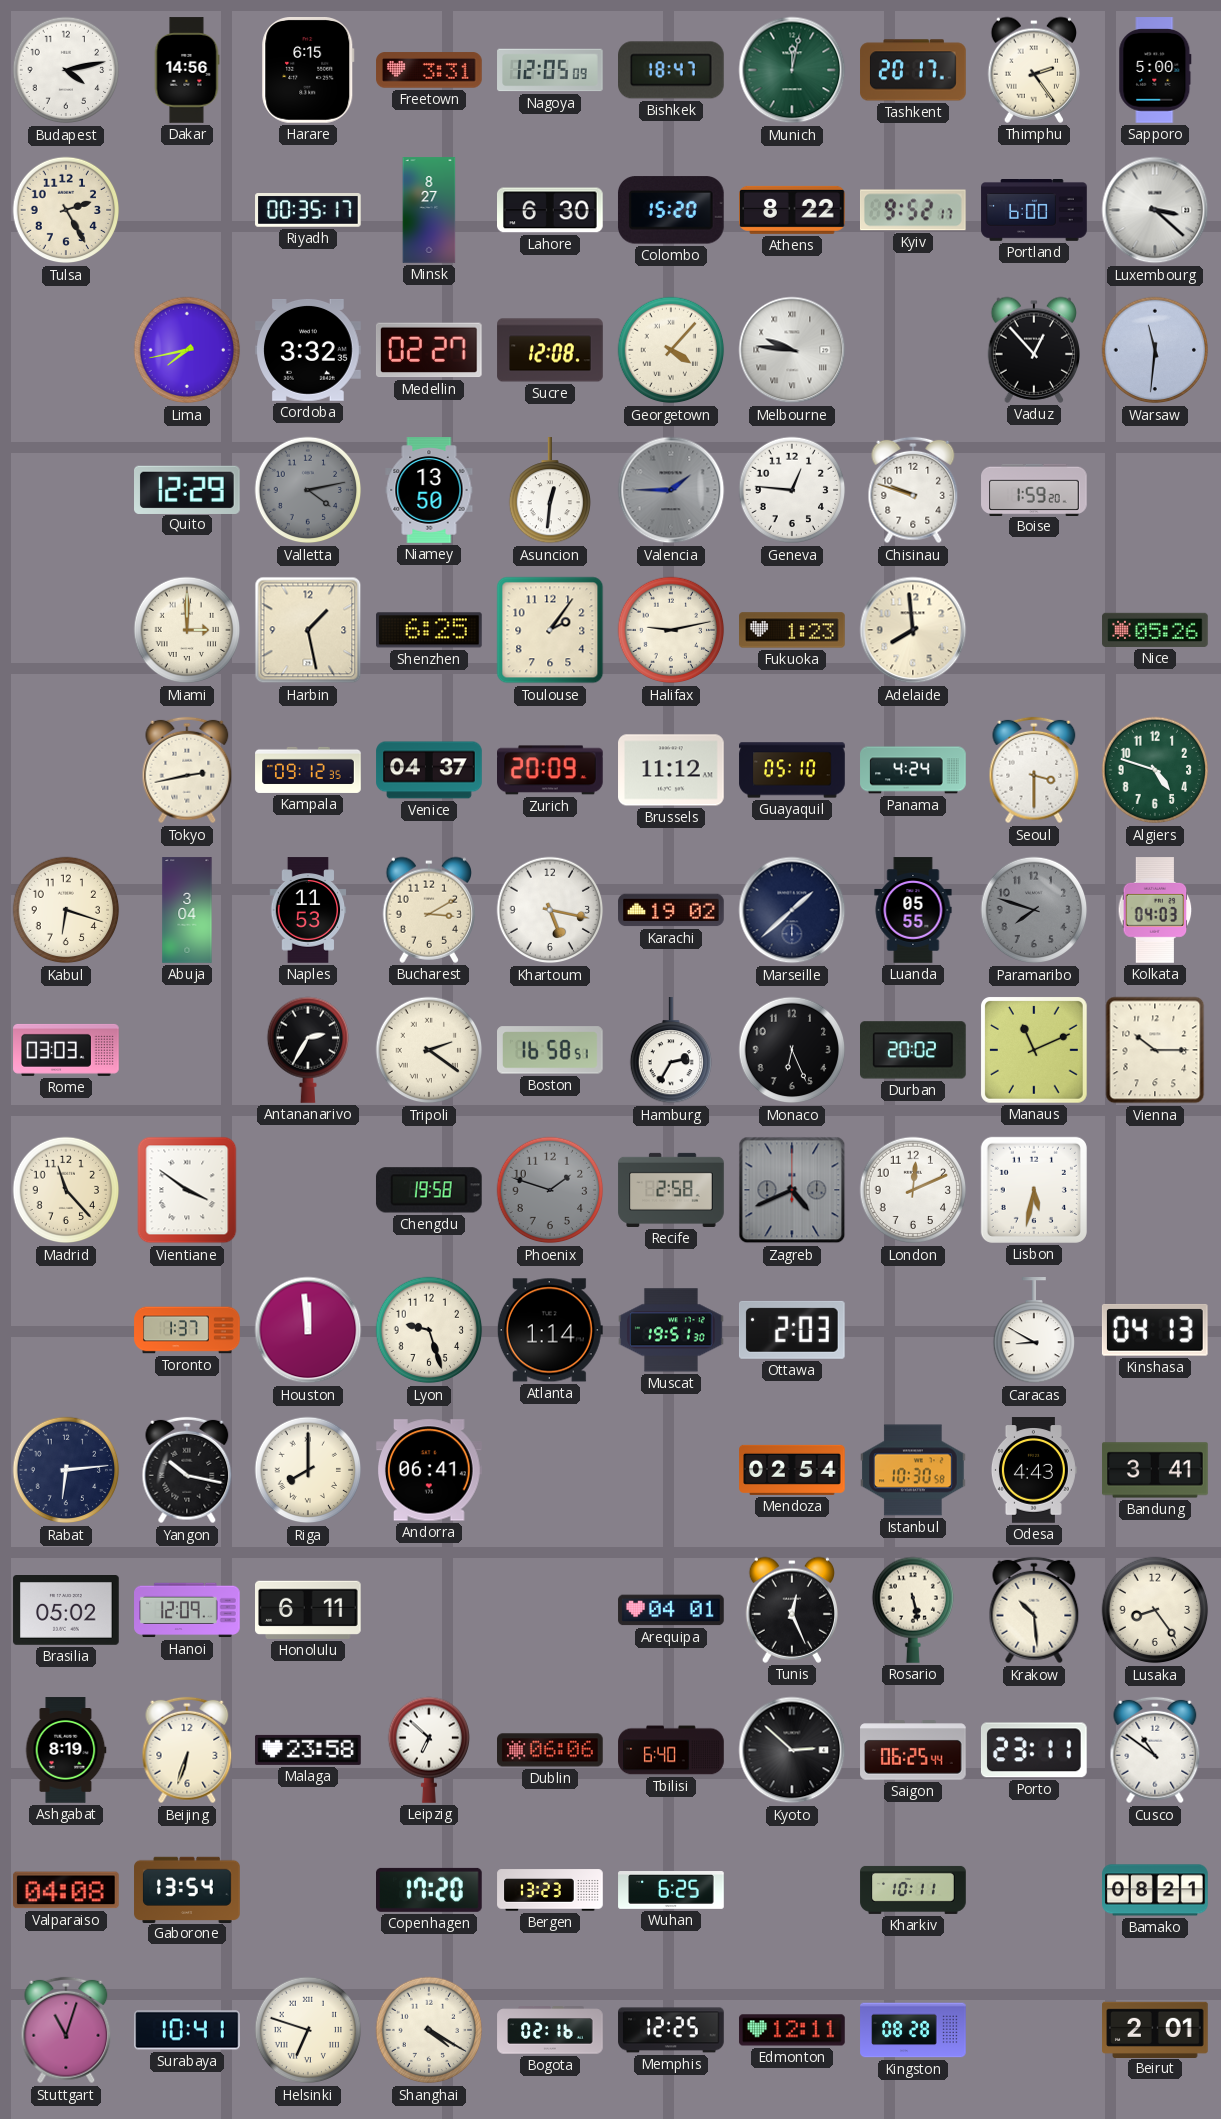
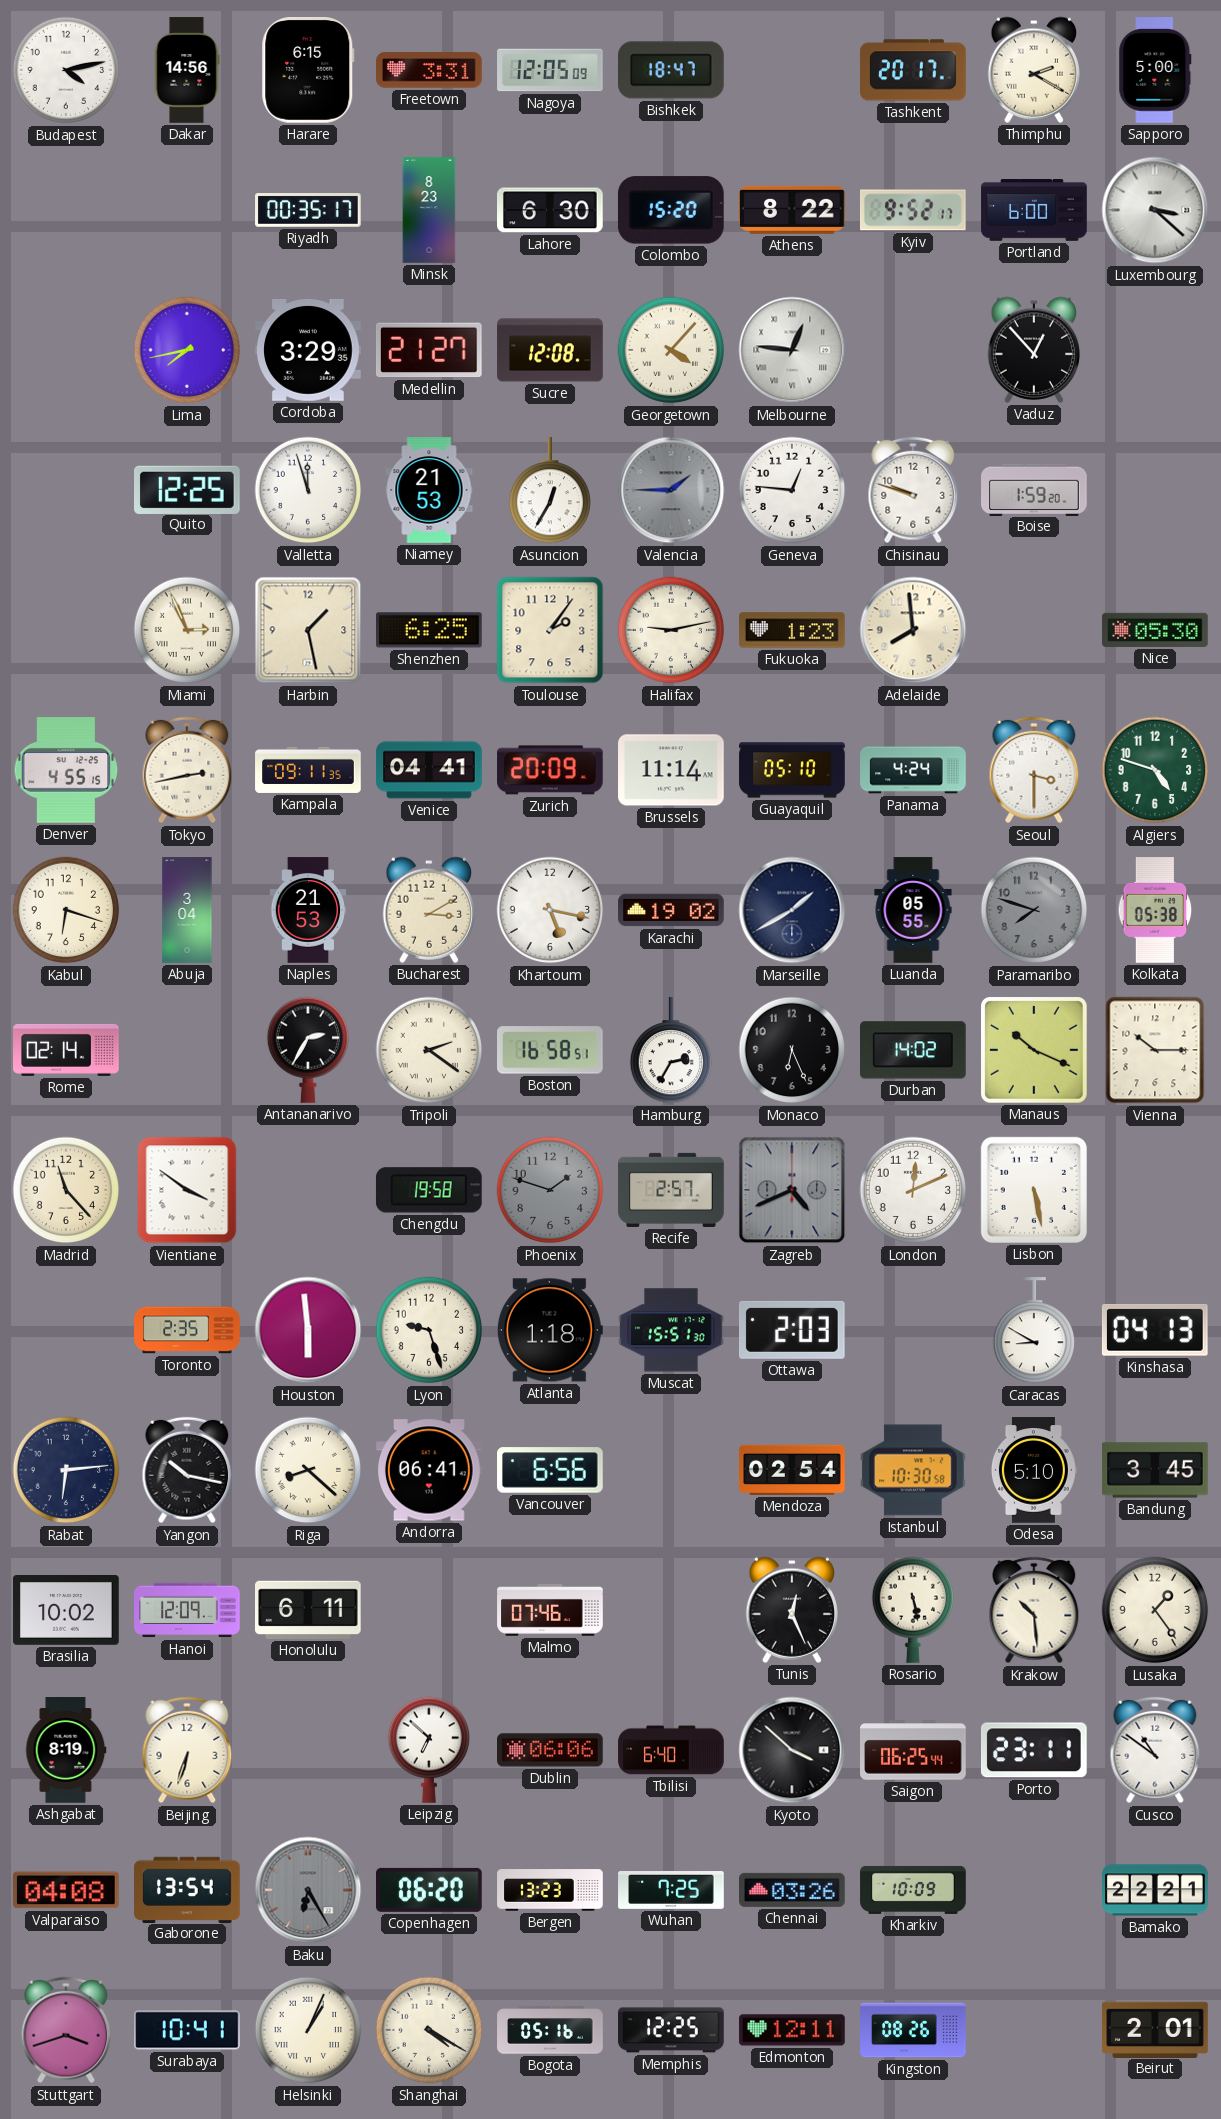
Munich: 12:02 -> none (792, 70)
Thimphu: 2:24 -> 2:20 (1033, 70)
Tulsa: 2:25 -> none (66, 210)
Minsk: 8:27 -> 8:23 (429, 210)
Cordoba: 3:32 -> 3:29 (308, 350)
Medellin: 02:27 -> 21:27 (429, 350)
Melbourne: 9:46 -> 12:46 (792, 350)
Warsaw: 11:31 -> none (1155, 350)
Quito: 12:29 -> 12:25 (188, 489)
Valletta: 4:13 -> 11:57 (308, 490)
Valletta dial: grey -> white (308, 490)
Niamey: 13:50 -> 21:53 (429, 490)
Asuncion: 12:31 -> 12:35 (549, 491)
Miami: 3:00 -> 2:56 (187, 630)
Nice: 05:26 -> 05:30 (1155, 630)
Denver: none -> 4:55 (66, 770)
Kampala: 09:12 -> 09:11 (308, 770)
Venice: 04:37 -> 04:41 (429, 770)
Brussels: 11:12 -> 11:14 (671, 770)
Naples: 11:53 -> 21:53 (308, 910)
Marseille: 1:38 -> 1:40 (792, 910)
Kolkata: 04:03 -> 05:38 (1155, 910)
Rome: 03:03 -> 02:14 (66, 1050)
Durban: 20:02 -> 14:02 (914, 1050)
Manaus: 11:11 -> 10:19 (1034, 1050)
Recife: 2:58 -> 2:57 (671, 1190)
Lisbon: 5:32 -> 5:28 (1034, 1190)
Toronto: 1:37 -> 2:35 (187, 1330)
Houston: 11:59 -> 5:59 (308, 1330)
Atlanta: 1:14 -> 1:18 (550, 1330)
Muscat: 19:51 -> 15:51 (671, 1330)
Riga: 8:00 -> 8:22 (308, 1470)
Vancouver: none -> 6:56 (550, 1470)
Odesa: 4:43 -> 5:10 (1034, 1470)
Bandung: 3:41 -> 3:45 (1155, 1470)
Brasilia: 05:02 -> 10:02 (66, 1610)
Malmo: none -> 07:46 (550, 1611)
Arequipa: 04:01 -> none (671, 1610)
Lusaka: 8:24 -> 1:24 (1155, 1610)
Malaga: 23:58 -> none (308, 1750)
Kyoto: 2:52 -> 3:52 (792, 1750)
Baku: none -> 6:25 (308, 1890)
Copenhagen: 17:20 -> 06:20 (430, 1890)
Wuhan: 6:25 -> 7:25 (671, 1891)
Chennai: none -> 03:26 (792, 1890)
Kharkiv: 10:11 -> 10:09 (913, 1890)
Bamako: 08:21 -> 22:21 (1155, 1890)
Stuttgart: 11:03 -> 3:42 (66, 2030)
Helsinki: 6:48 -> 1:04 (308, 2030)
Bogota: 02:16 -> 05:16 (550, 2030)
Kingston: 08:28 -> 08:26 (913, 2030)
